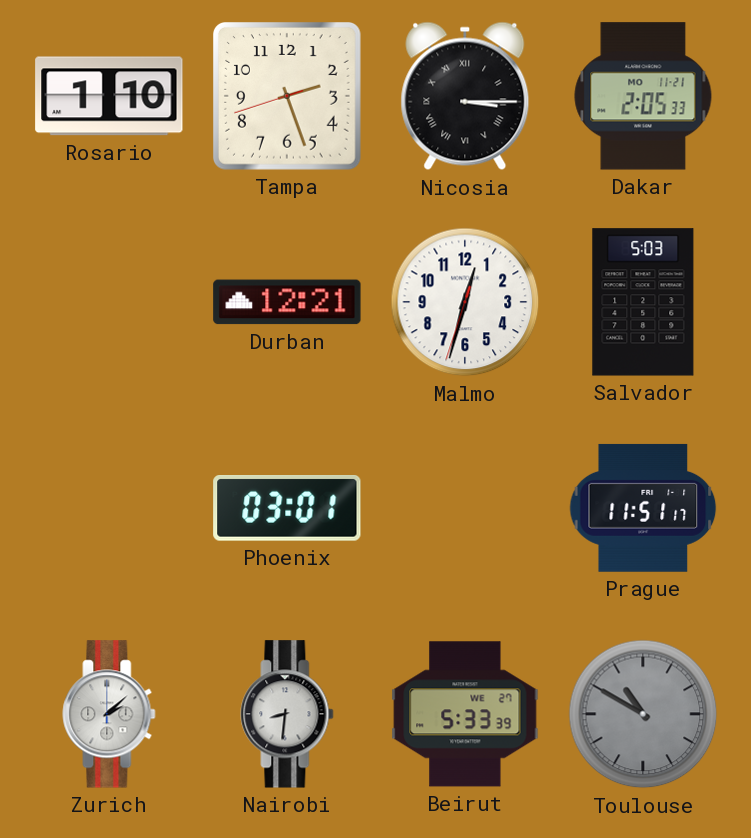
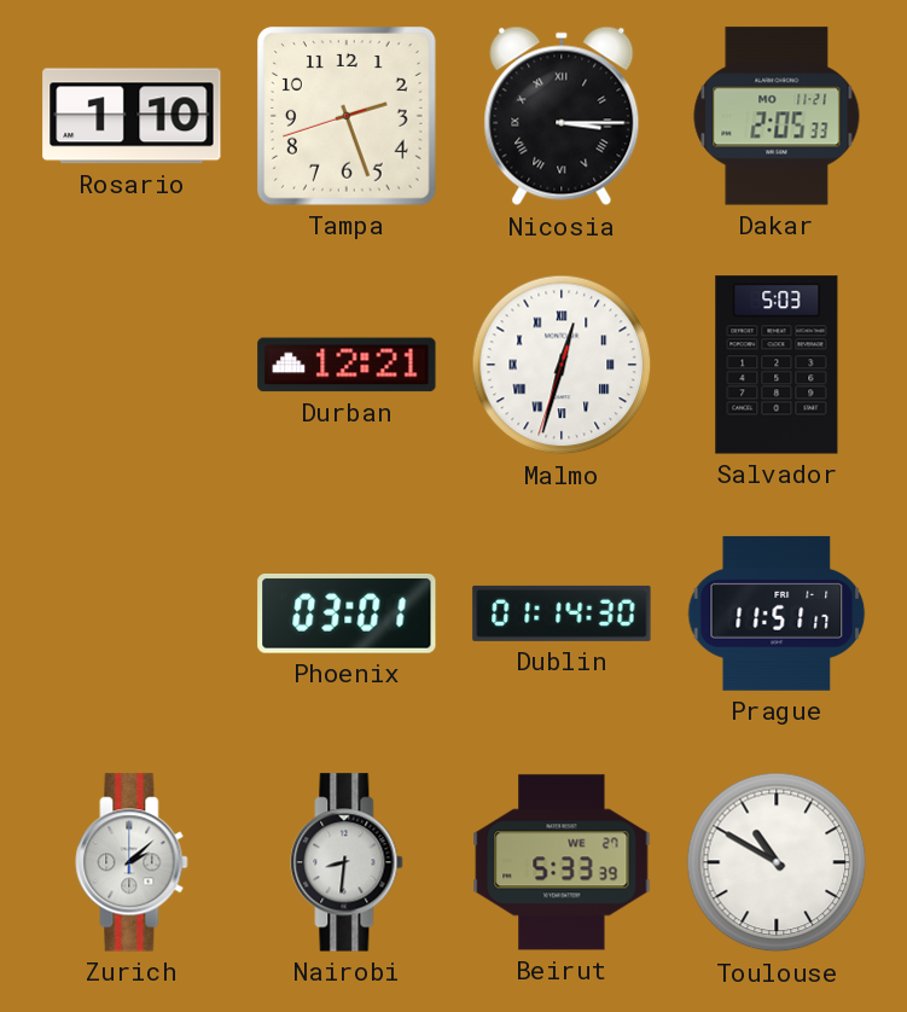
Malmo numerals: Arabic -> Roman (562, 365)
Dublin: none -> 01:14 (562, 613)
Toulouse dial: grey -> white (777, 862)
